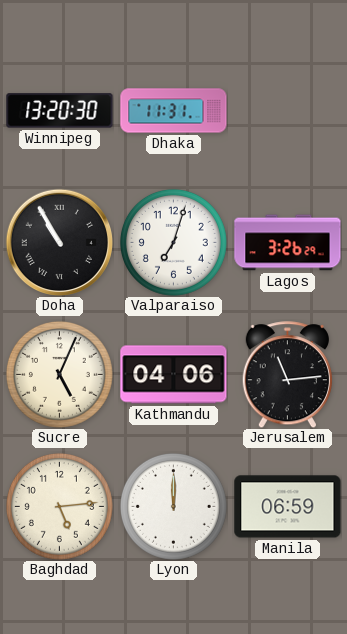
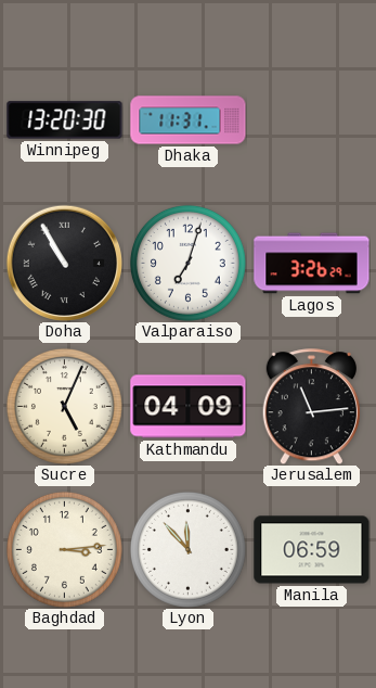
Kathmandu: 04:06 -> 04:09 (189, 407)
Baghdad: 5:14 -> 3:14 (64, 549)
Lyon: 12:00 -> 11:53 (187, 549)
